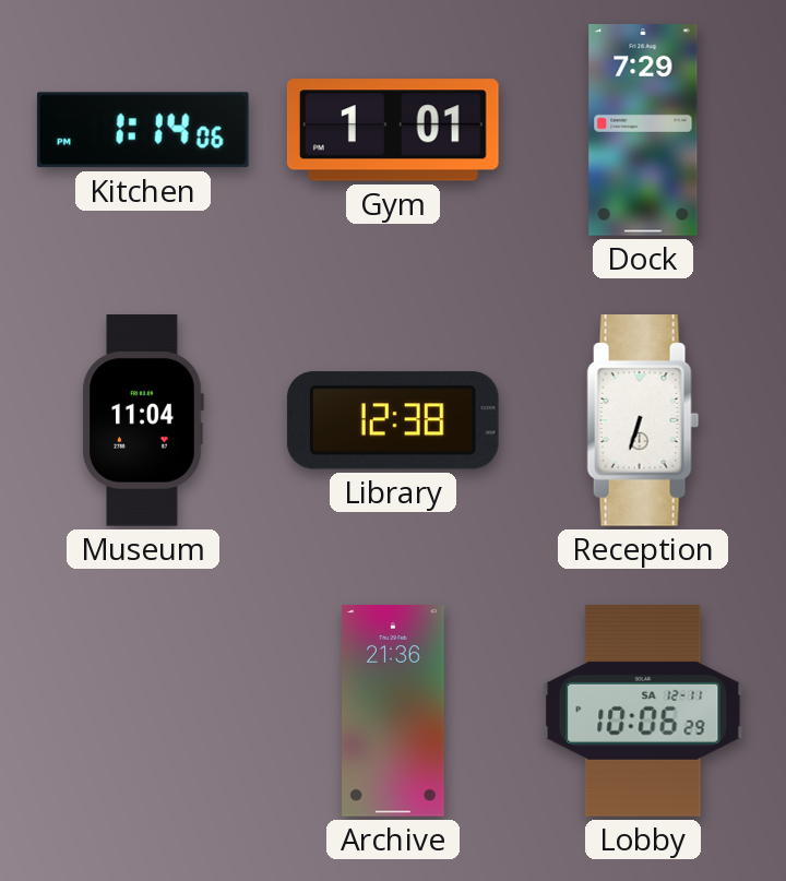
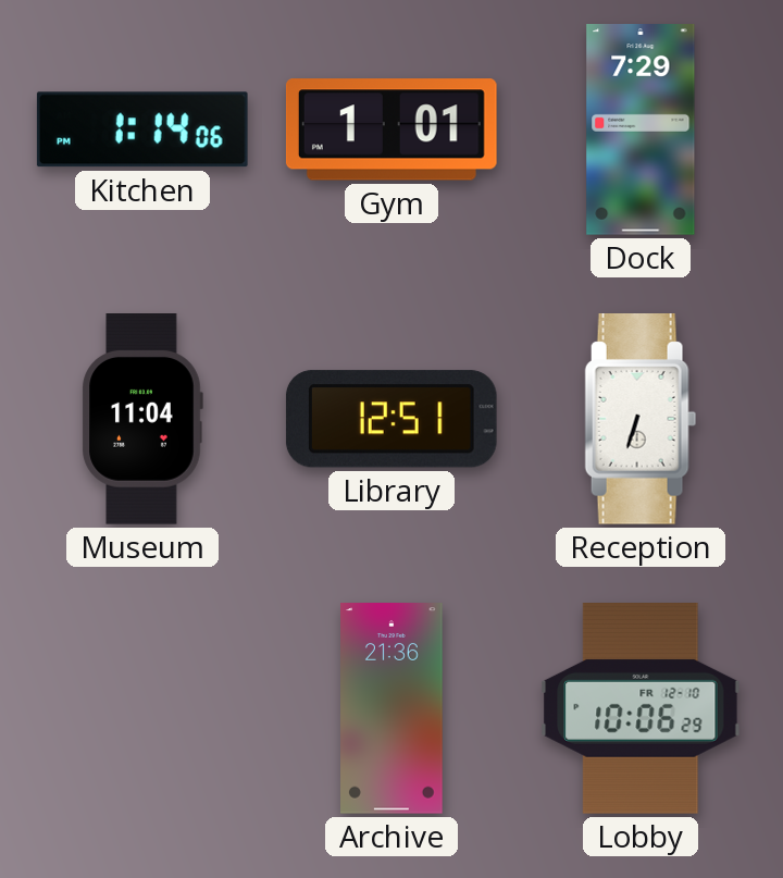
Library: 12:38 -> 12:51 (391, 419)
Lobby date: SA 12-11 -> FR 12-10 (641, 709)
